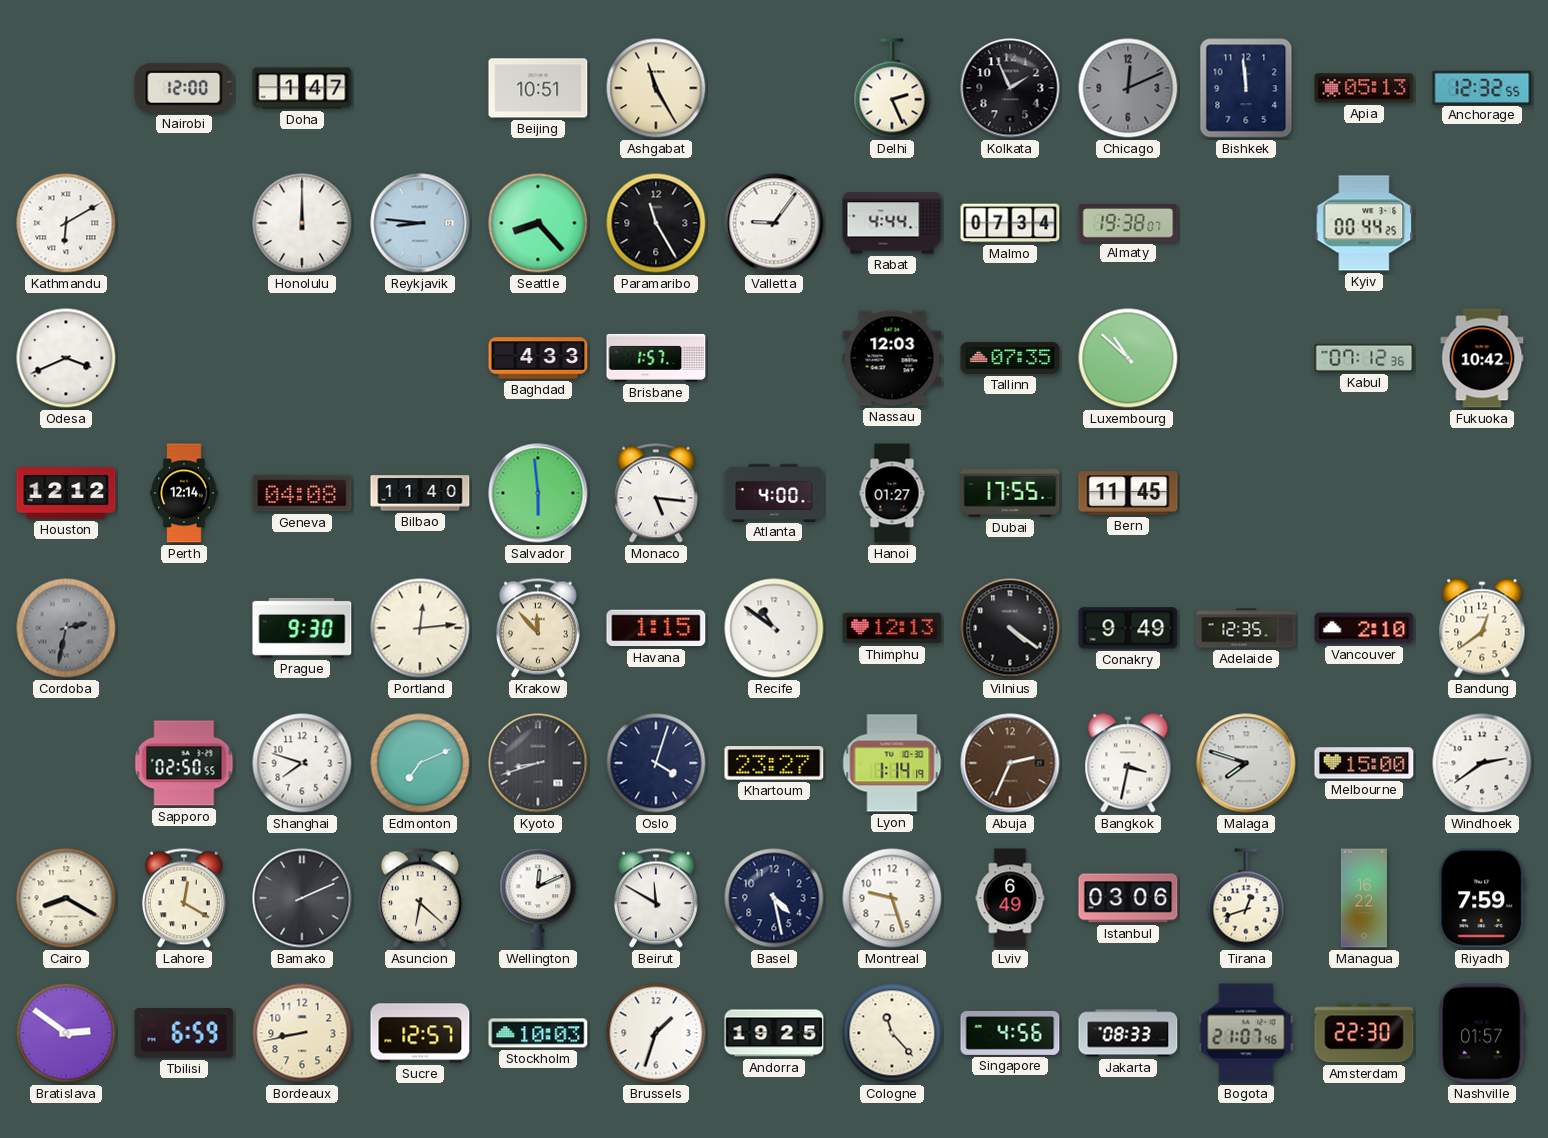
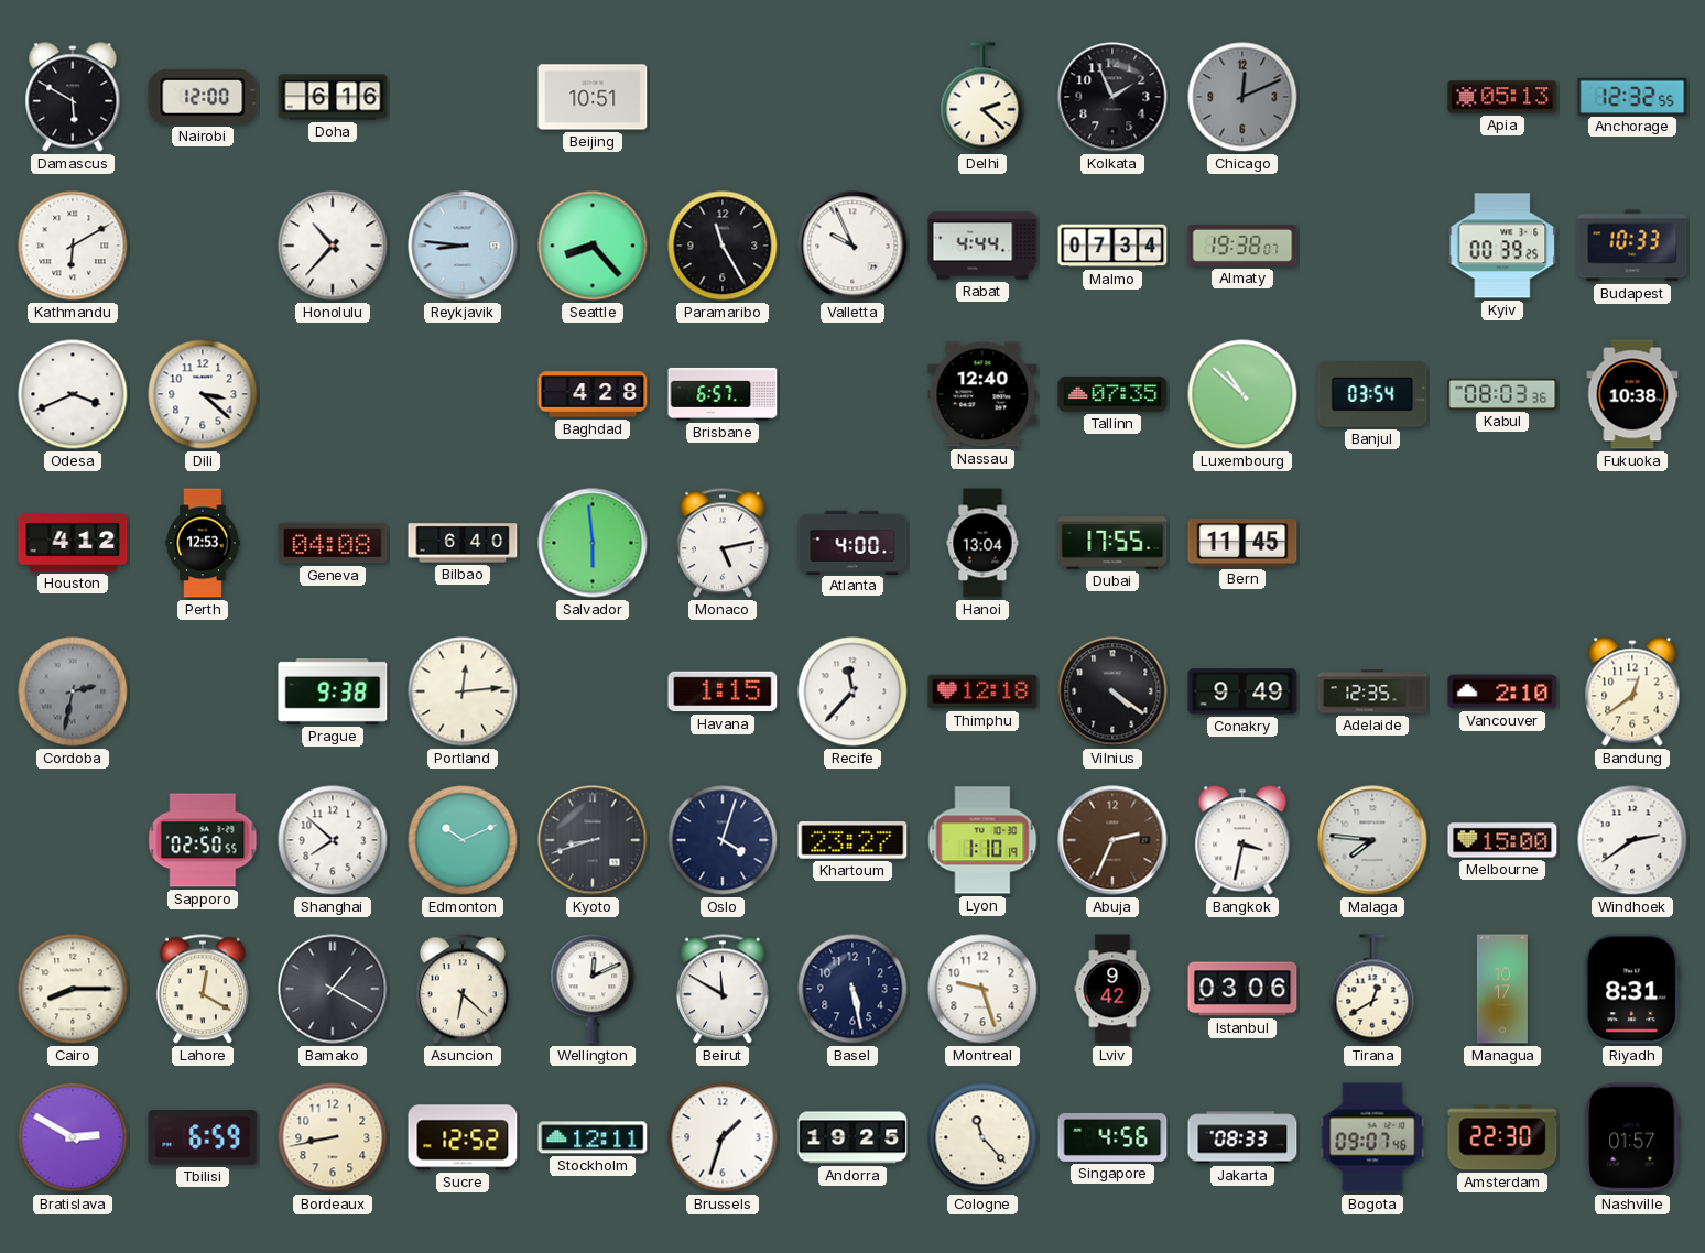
Damascus: none -> 5:50 (73, 97)
Doha: 1:47 -> 6:16 (333, 97)
Ashgabat: 11:25 -> none (656, 88)
Delhi: 2:26 -> 2:22 (982, 97)
Bishkek: 11:59 -> none (1246, 88)
Honolulu: 12:00 -> 10:37 (333, 246)
Valletta: 9:06 -> 9:56 (852, 246)
Kyiv: 00:44 -> 00:39 (1502, 246)
Budapest: none -> 10:33 (1632, 246)
Dili: none -> 3:22 (203, 394)
Baghdad: 4:33 -> 4:28 (593, 394)
Brisbane: 1:57 -> 6:57 (723, 394)
Nassau: 12:03 -> 12:40 (982, 394)
Banjul: none -> 03:54 (1372, 394)
Kabul: 07:12 -> 08:03 (1502, 394)
Fukuoka: 10:42 -> 10:38 (1632, 394)
Houston: 12:12 -> 4:12 (73, 543)
Perth: 12:14 -> 12:53 (203, 543)
Bilbao: 11:40 -> 6:40 (463, 543)
Monaco: 5:16 -> 5:13 (723, 543)
Hanoi: 01:27 -> 13:04 (982, 543)
Prague: 9:30 -> 9:38 (333, 691)
Krakow: 11:53 -> none (538, 628)
Recife: 10:51 -> 11:37 (852, 691)
Thimphu: 12:13 -> 12:18 (982, 691)
Shanghai: 7:48 -> 7:52 (333, 840)
Edmonton: 7:11 -> 10:11 (463, 840)
Lyon: 1:14 -> 1:10 (982, 840)
Malaga: 7:48 -> 7:46 (1372, 840)
Cairo: 8:20 -> 8:15 (73, 989)
Bamako: 2:11 -> 1:20 (333, 989)
Basel: 4:28 -> 5:28 (852, 989)
Lviv: 6:49 -> 9:42 (1112, 989)
Tirana: 12:42 -> 12:40 (1372, 989)
Managua: 16:22 -> 10:17 (1502, 989)
Riyadh: 7:59 -> 8:31 (1632, 989)
Bratislava: 2:51 -> 2:50 (73, 1137)
Sucre: 12:57 -> 12:52 (463, 1137)
Stockholm: 10:03 -> 12:11 (593, 1137)
Bogota: 21:07 -> 09:07 (1372, 1137)
